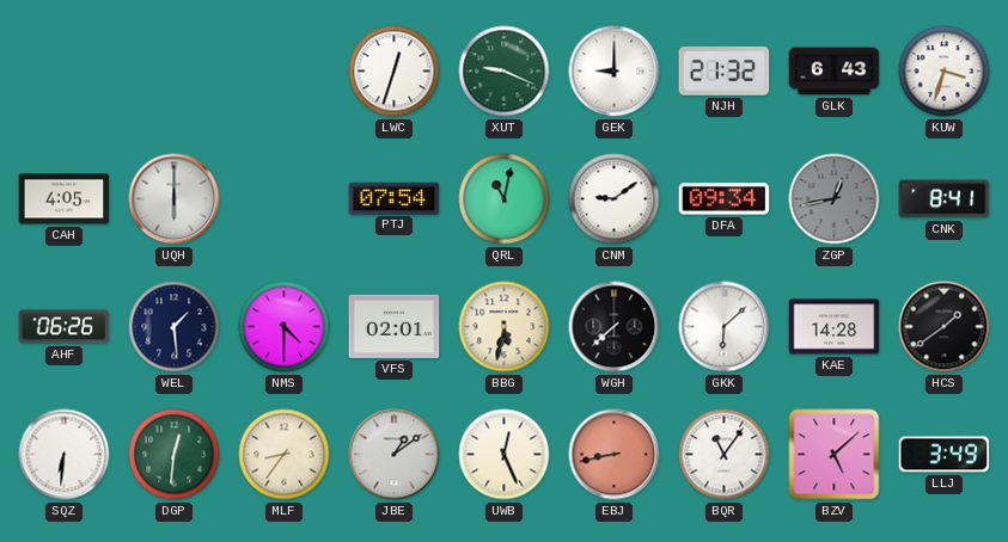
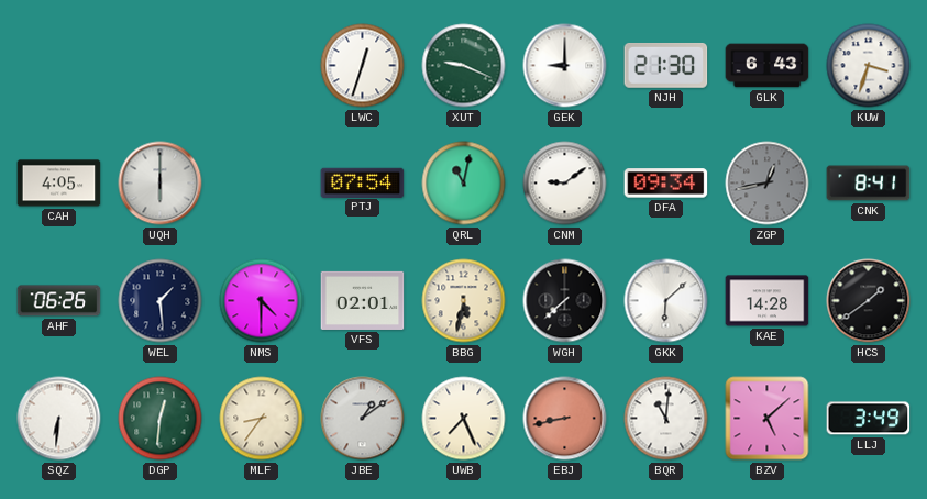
NJH: 21:32 -> 21:30 (666, 65)
UWB: 12:26 -> 7:26 (464, 419)
BQR: 11:06 -> 11:01 (666, 419)
